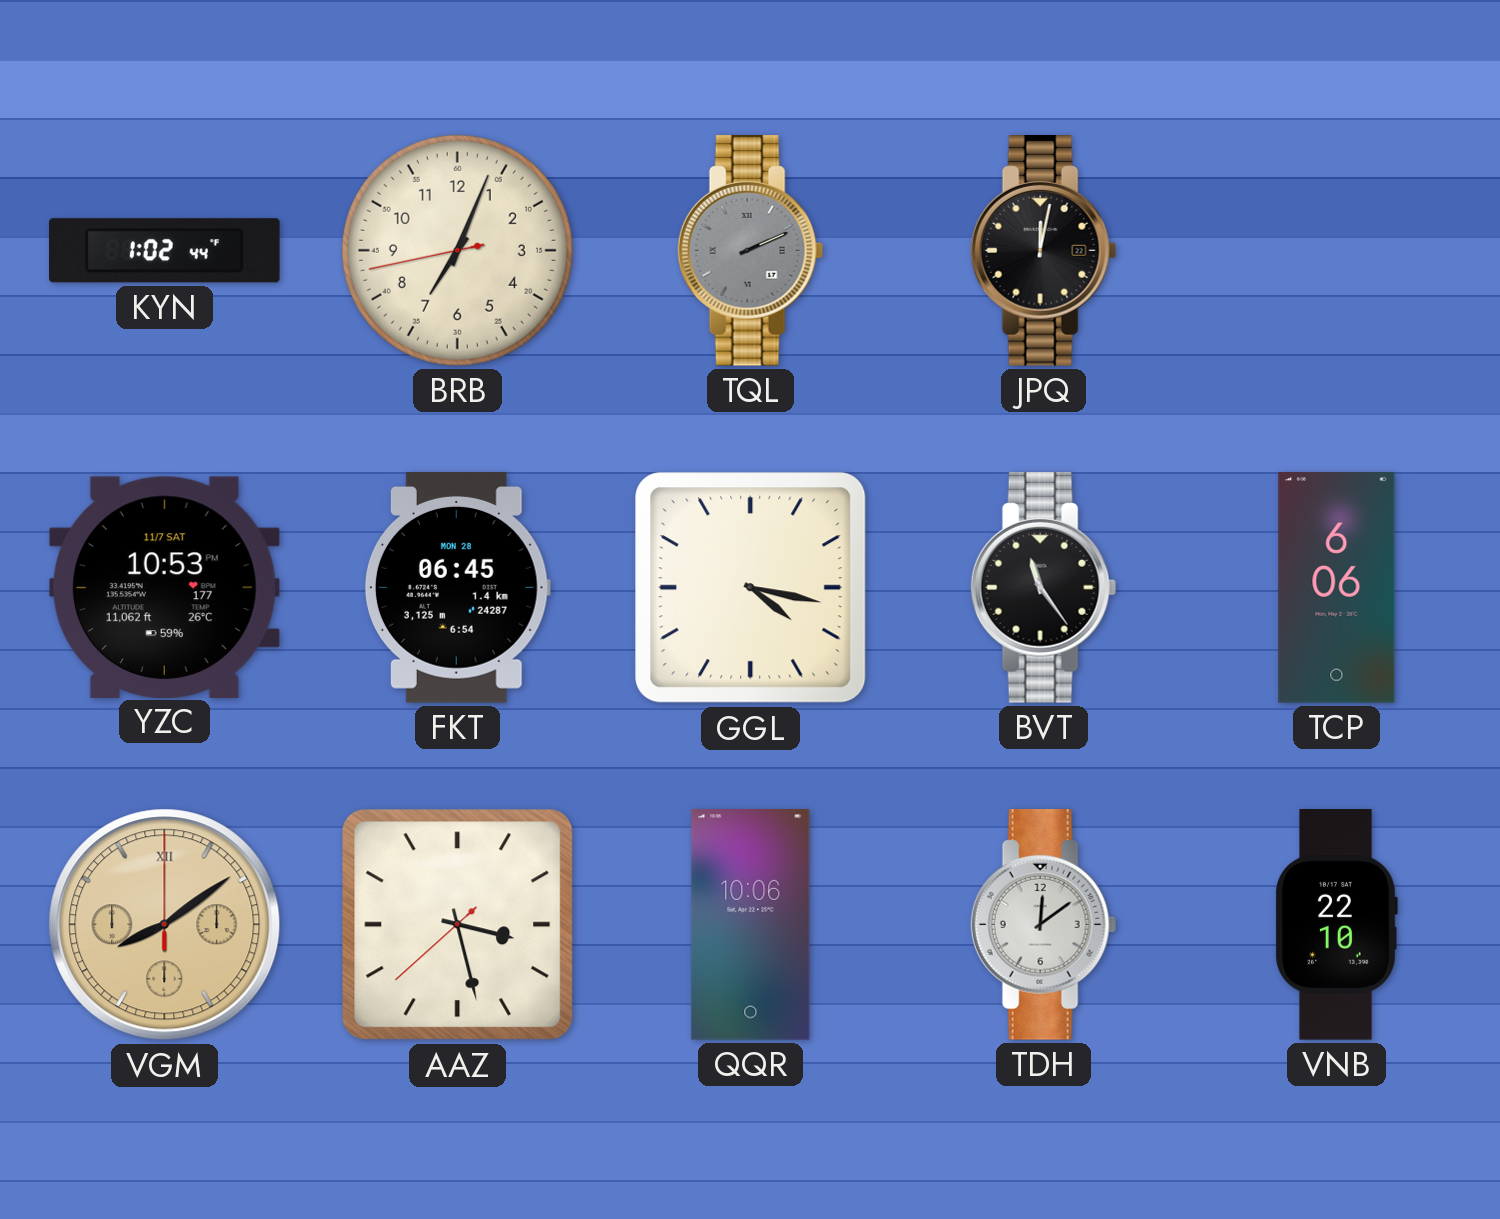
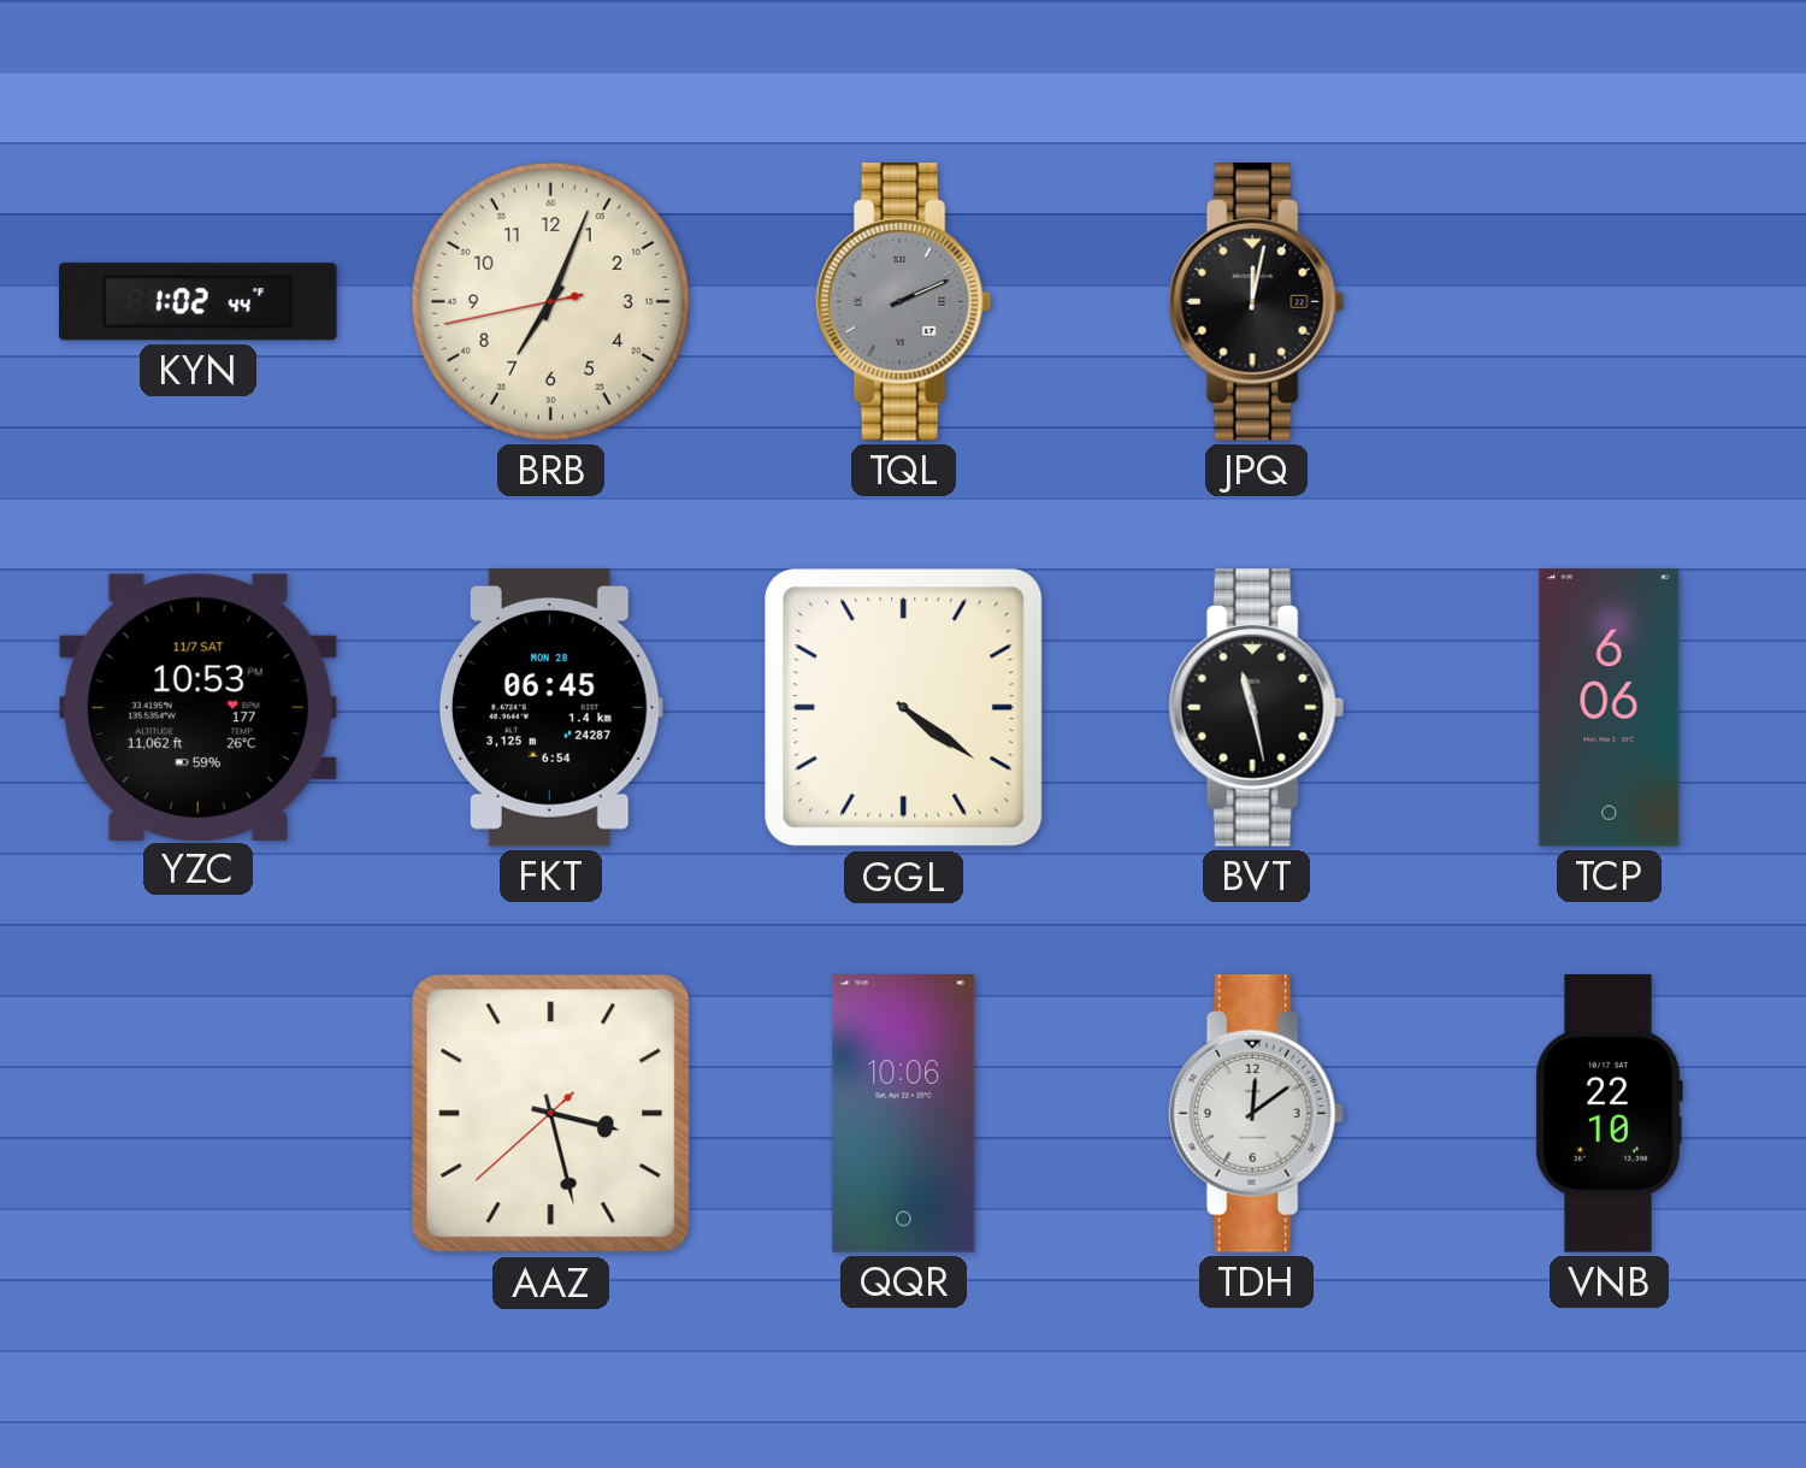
GGL: 4:17 -> 4:21 (904, 708)
BVT: 11:24 -> 11:28 (1257, 708)
VGM: 8:09 -> none (165, 925)
